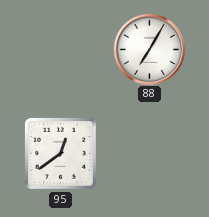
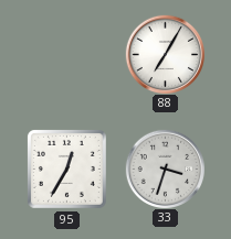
95: 12:39 -> 12:35 (66, 169)
33: none -> 3:33 (165, 169)
